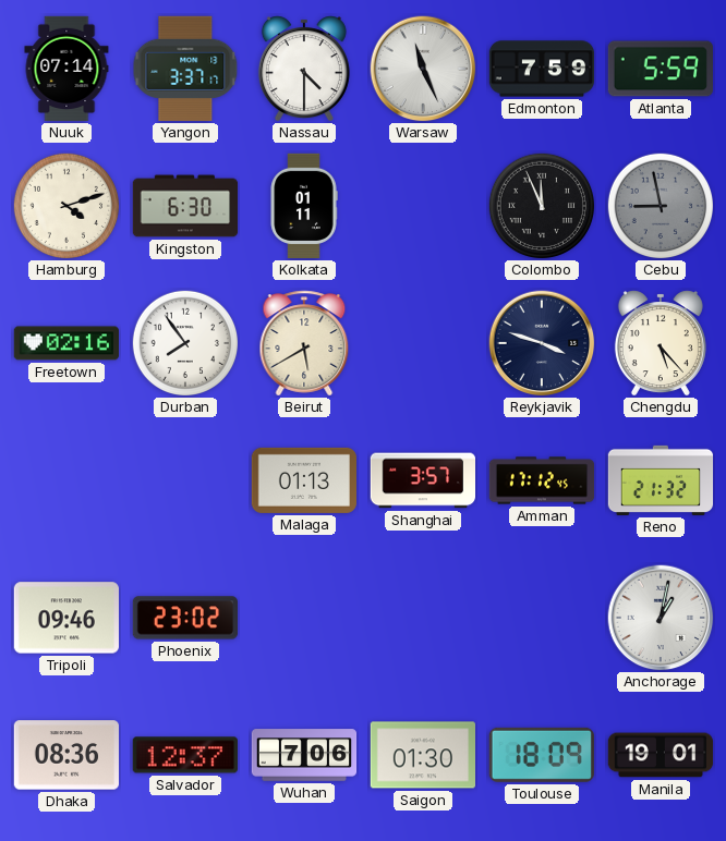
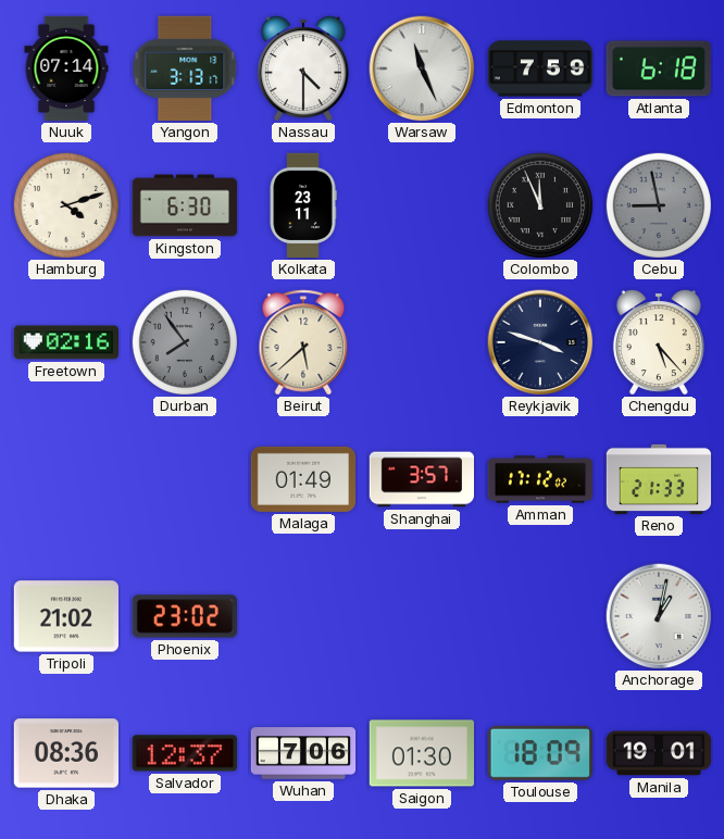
Yangon: 3:37 -> 3:13 (185, 68)
Atlanta: 5:59 -> 6:18 (658, 68)
Kolkata: 01:11 -> 23:11 (303, 205)
Durban dial: white -> grey (184, 341)
Beirut: 5:40 -> 5:38 (303, 342)
Malaga: 01:13 -> 01:49 (302, 479)
Amman: 17:12:45 -> 17:12:02 (540, 479)
Reno: 21:32 -> 21:33 (659, 479)
Tripoli: 09:46 -> 21:02 (65, 616)
